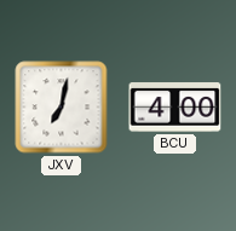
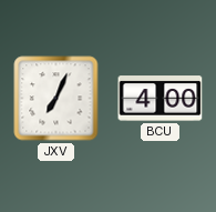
JXV: 7:02 -> 7:04 (56, 99)
